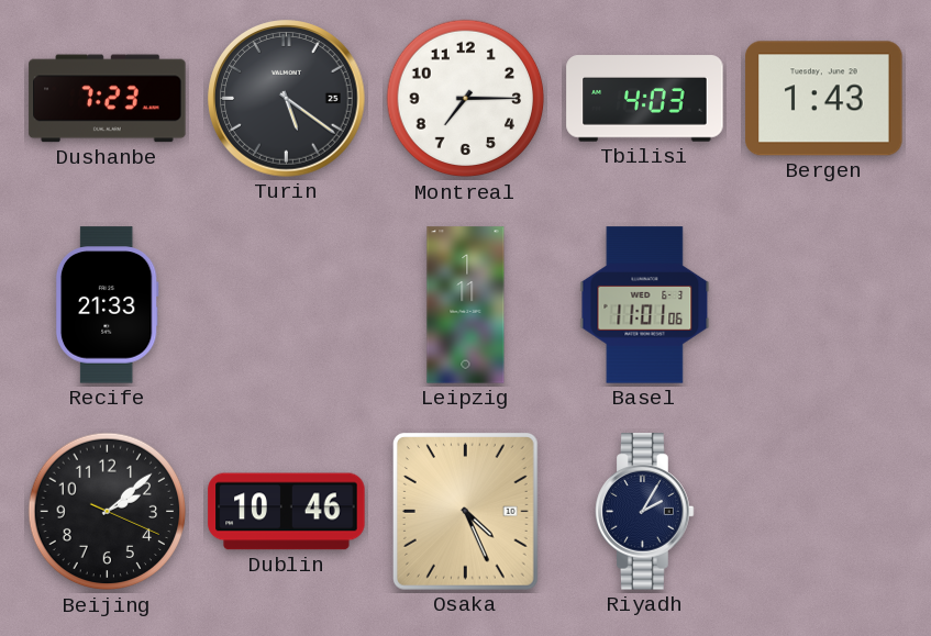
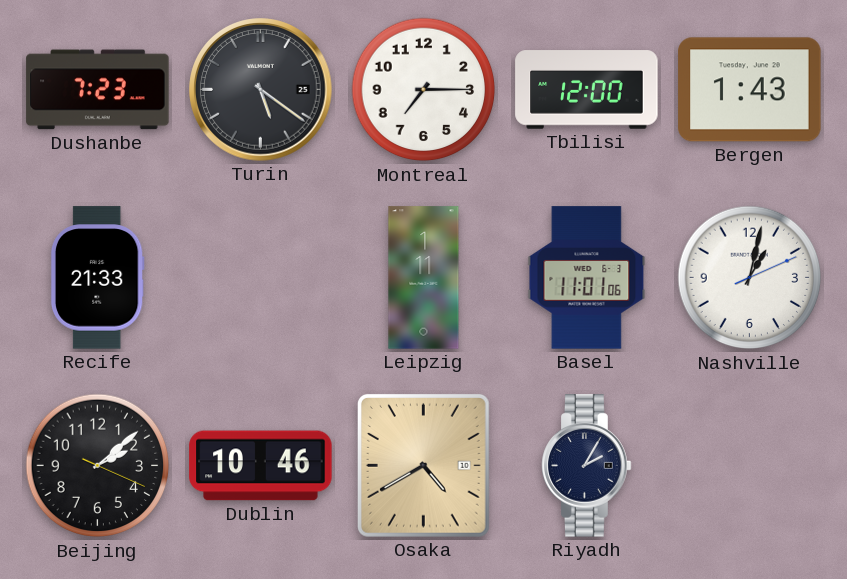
Tbilisi: 4:03 -> 12:00 (587, 90)
Nashville: none -> 1:02 (750, 278)
Osaka: 4:26 -> 4:40 (423, 465)
